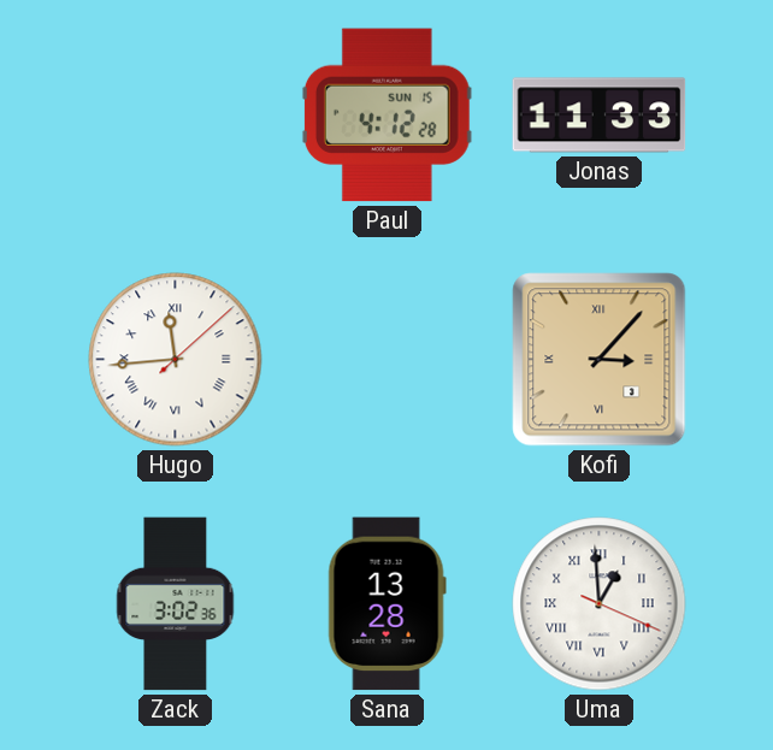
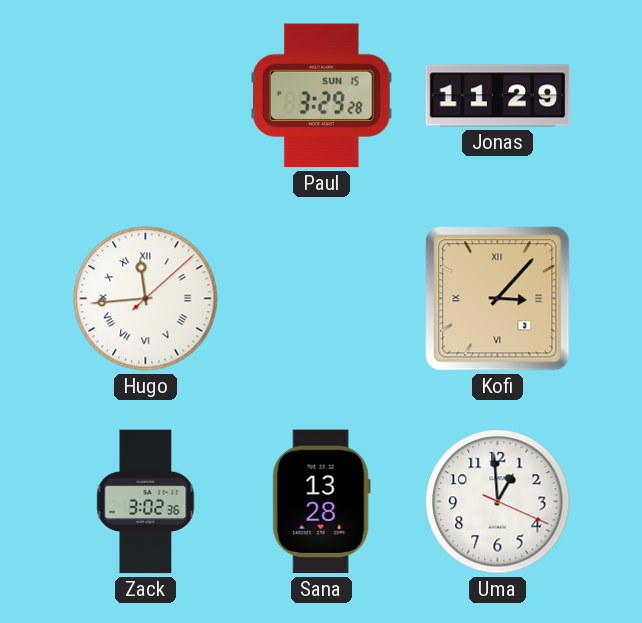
Paul: 4:12 -> 3:29 (321, 96)
Jonas: 11:33 -> 11:29 (498, 96)
Uma numerals: Roman -> Arabic (498, 502)
